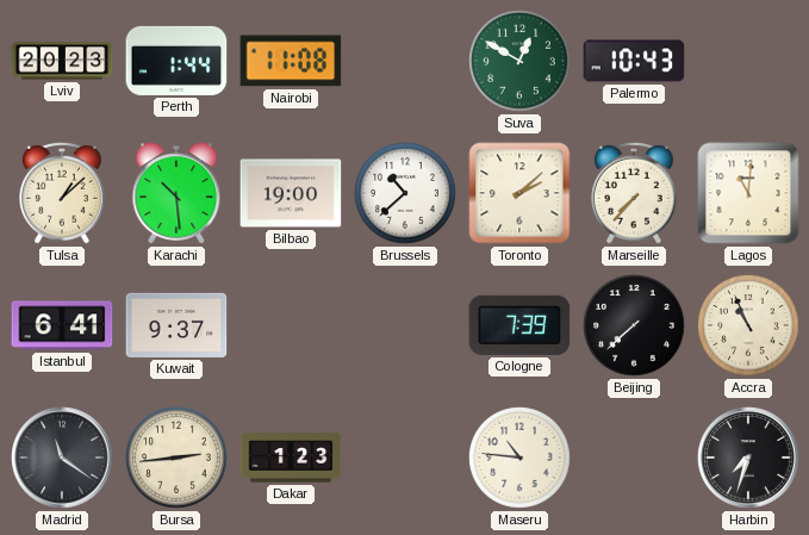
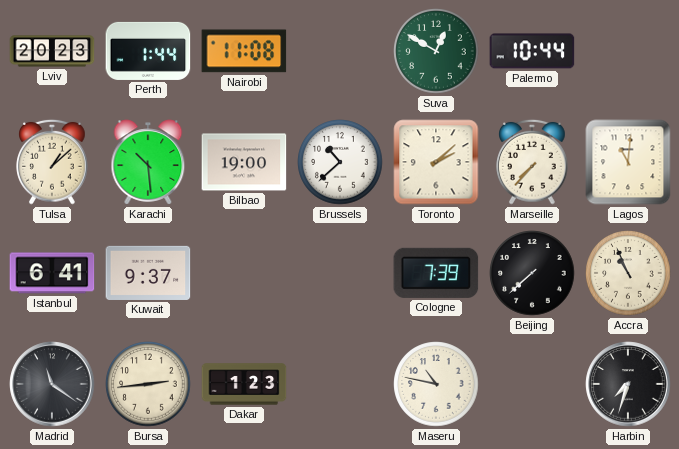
Palermo: 10:43 -> 10:44 (532, 51)
Maseru: 10:46 -> 10:47 (436, 384)
